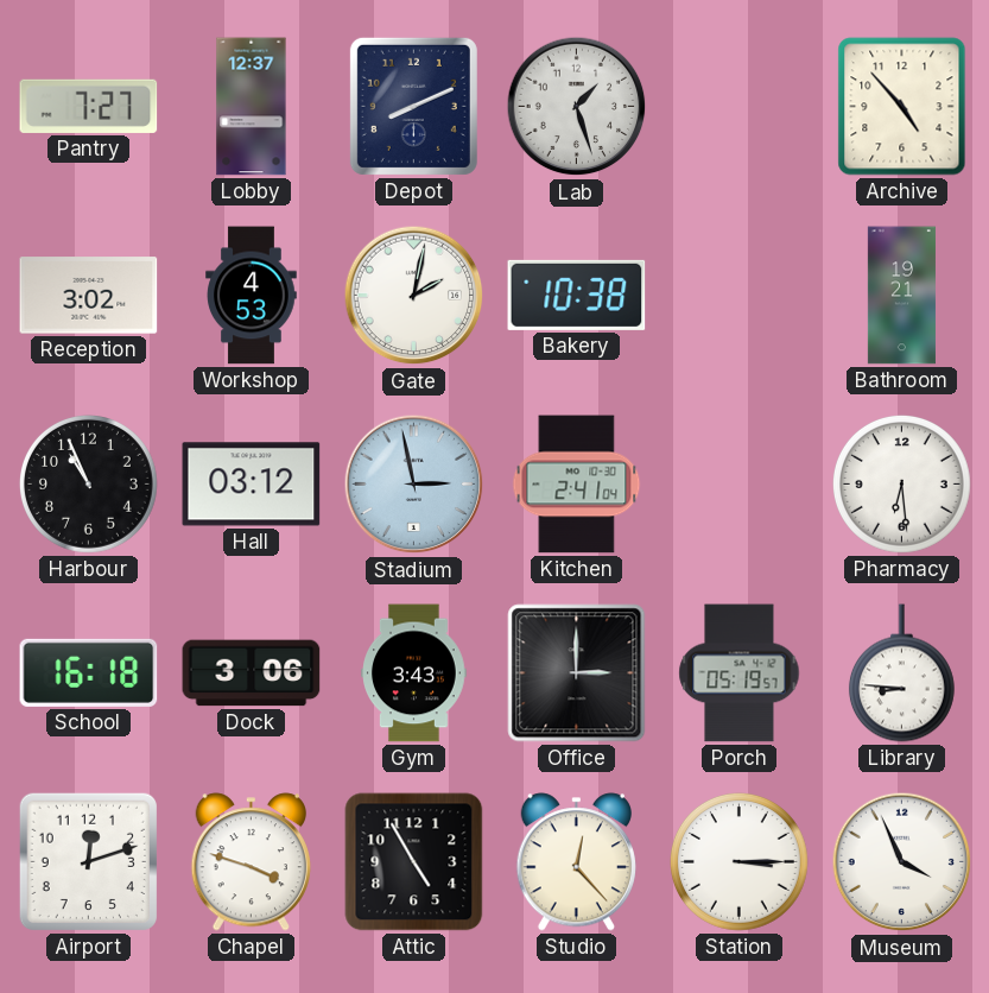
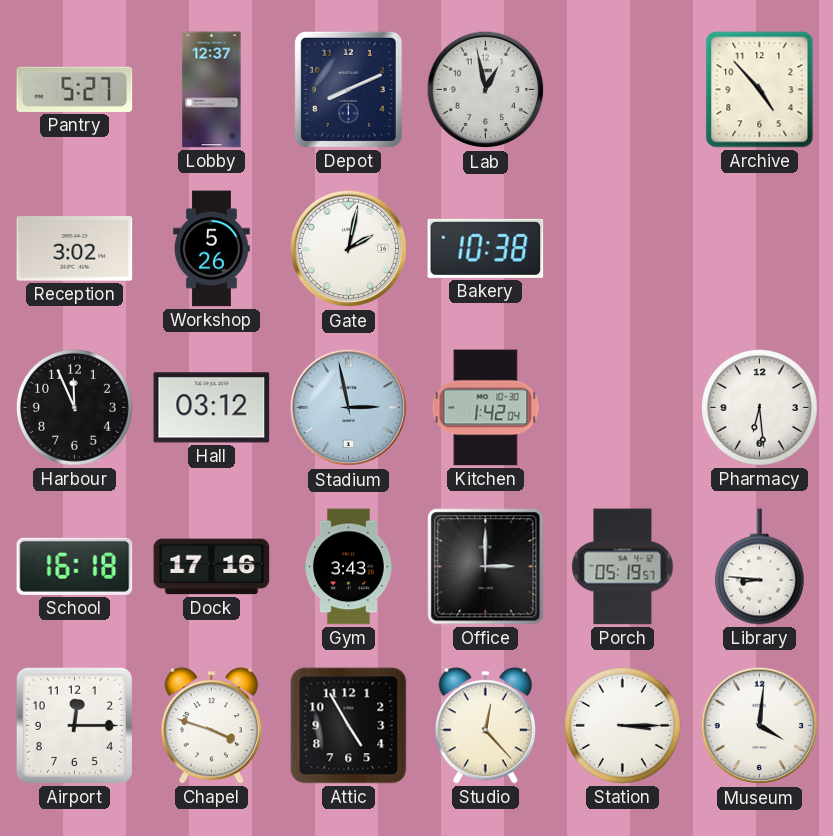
Pantry: 7:27 -> 5:27 (75, 89)
Lab: 1:27 -> 12:58 (486, 90)
Workshop: 4:53 -> 5:26 (212, 249)
Bathroom: 19:21 -> none (901, 296)
Harbour: 10:56 -> 11:56 (74, 407)
Kitchen: 2:41 -> 1:42 (486, 408)
Dock: 3:06 -> 17:16 (212, 567)
Airport: 12:12 -> 12:15 (74, 725)
Museum: 3:56 -> 4:01 (760, 726)
